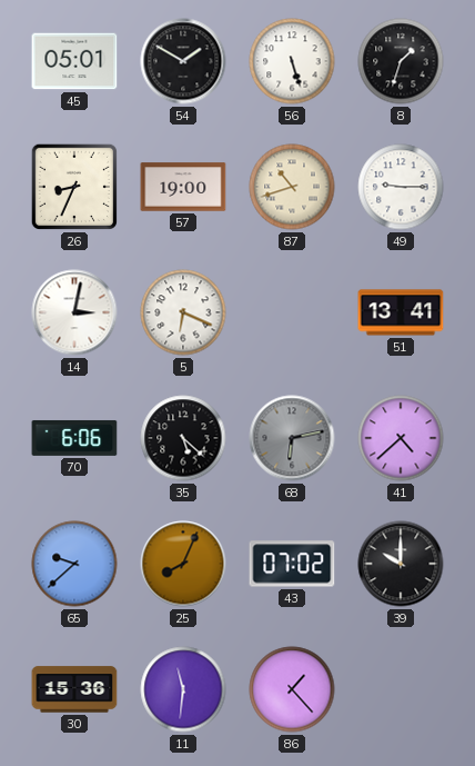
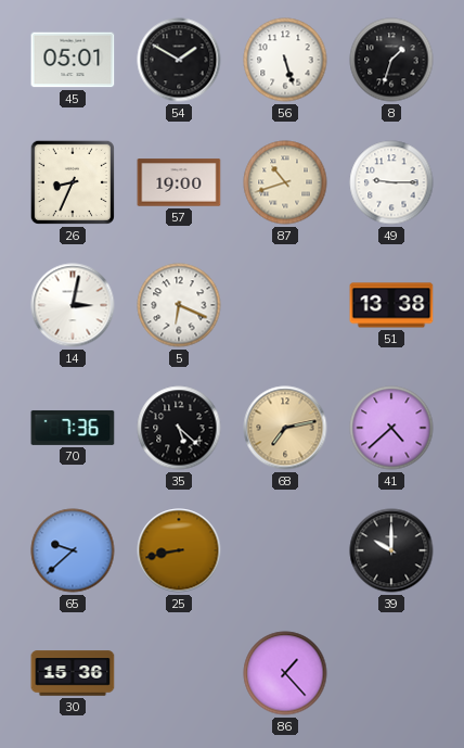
51: 13:41 -> 13:38 (391, 305)
70: 6:06 -> 7:36 (73, 428)
68: 6:13 -> 7:13 (285, 428)
68 dial: grey -> champagne (285, 428)
25: 8:04 -> 8:43 (179, 550)
43: 07:02 -> none (292, 564)
11: 11:31 -> none (183, 689)
